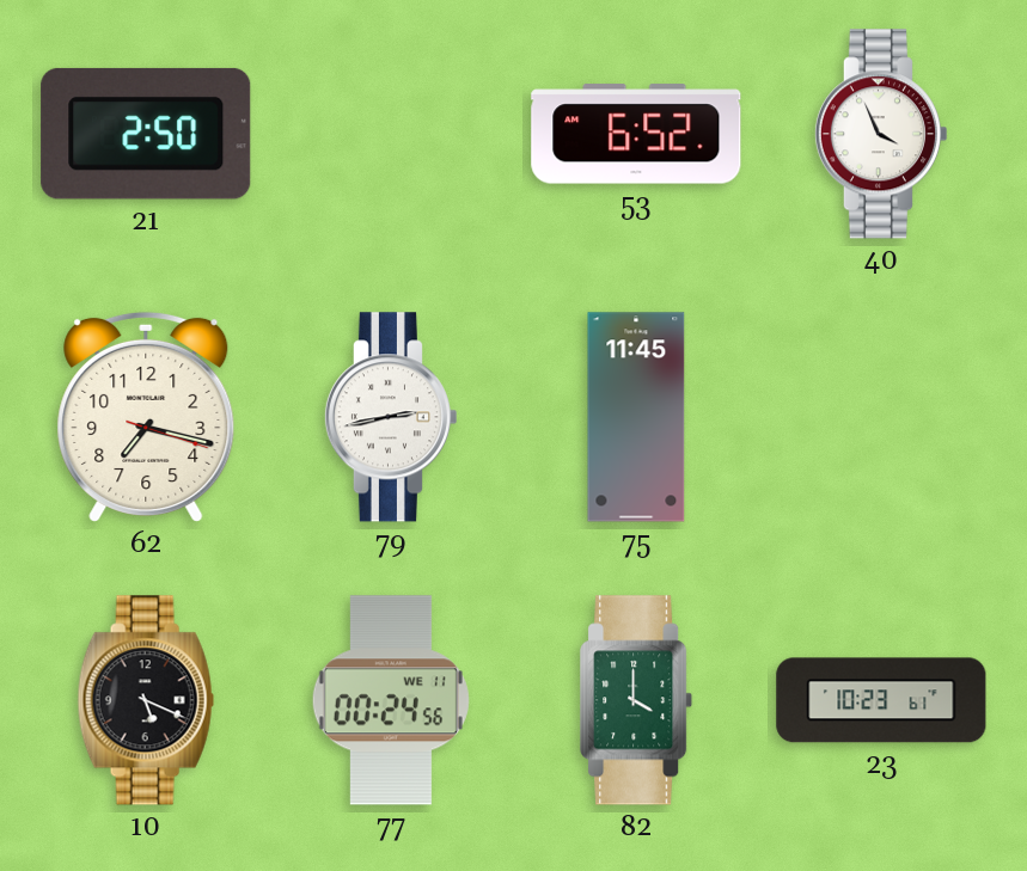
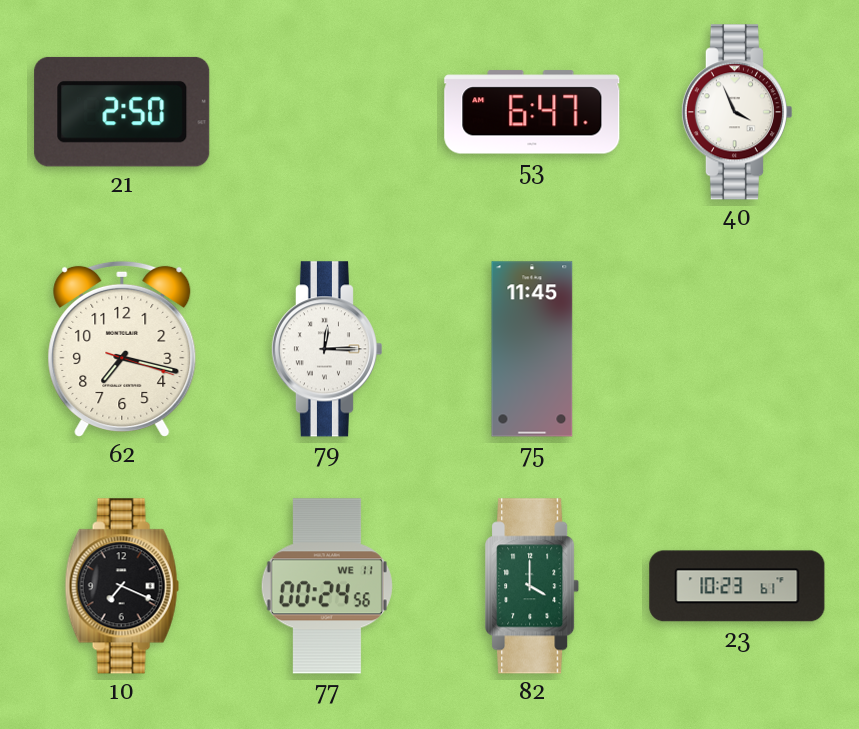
53: 6:52 -> 6:47 (532, 112)
79: 2:43 -> 12:15 (326, 349)
10: 5:19 -> 7:19 (122, 586)
